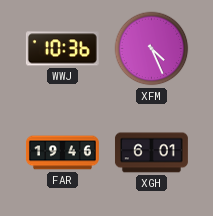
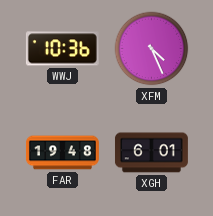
FAR: 19:46 -> 19:48 (63, 153)
